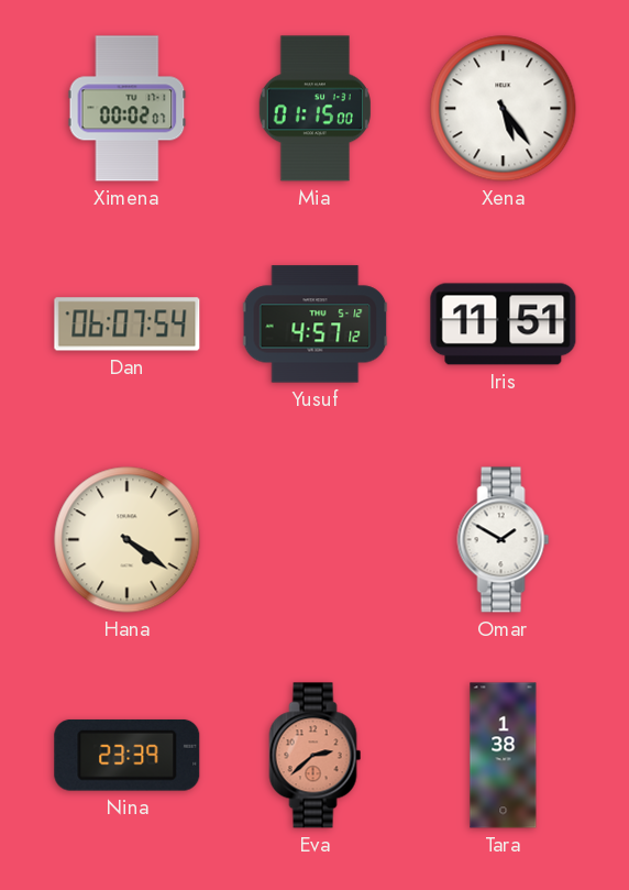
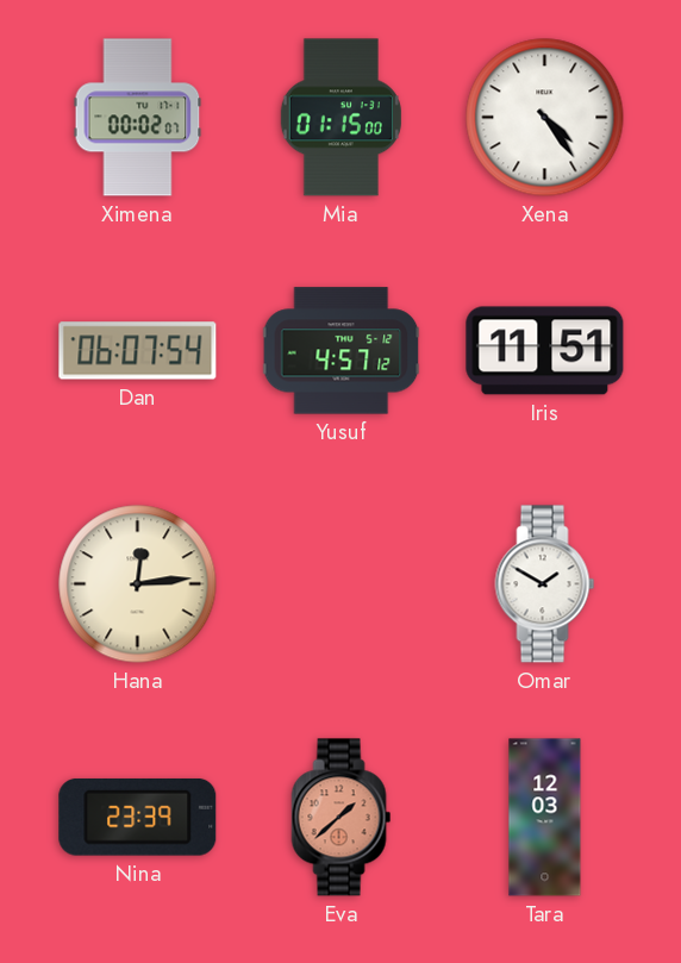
Xena: 5:24 -> 4:24 (545, 118)
Hana: 4:21 -> 12:14 (138, 584)
Eva: 2:38 -> 1:38 (342, 818)
Tara: 1:38 -> 12:03 (545, 818)
